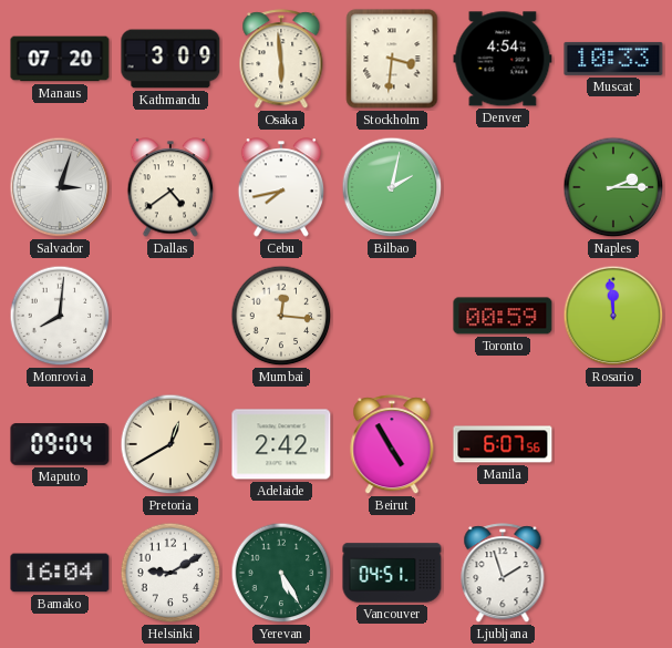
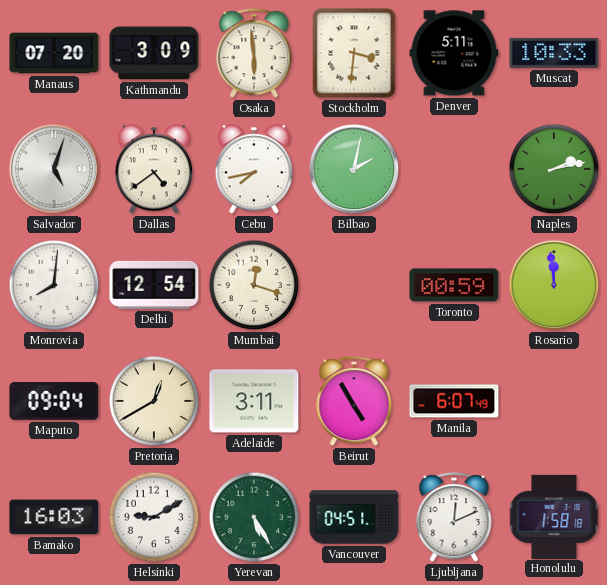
Denver: 4:54 -> 5:11 (454, 53)
Salvador: 3:03 -> 5:03 (54, 169)
Naples: 2:15 -> 2:13 (554, 169)
Delhi: none -> 12:54 (154, 285)
Mumbai: 12:16 -> 12:18 (254, 285)
Adelaide: 2:42 -> 3:11 (254, 401)
Manila: 6:07:56 -> 6:07:49 (454, 401)
Bamako: 16:04 -> 16:03 (54, 517)
Ljubljana: 1:57 -> 12:11 (454, 518)
Honolulu: none -> 1:58 (554, 516)
